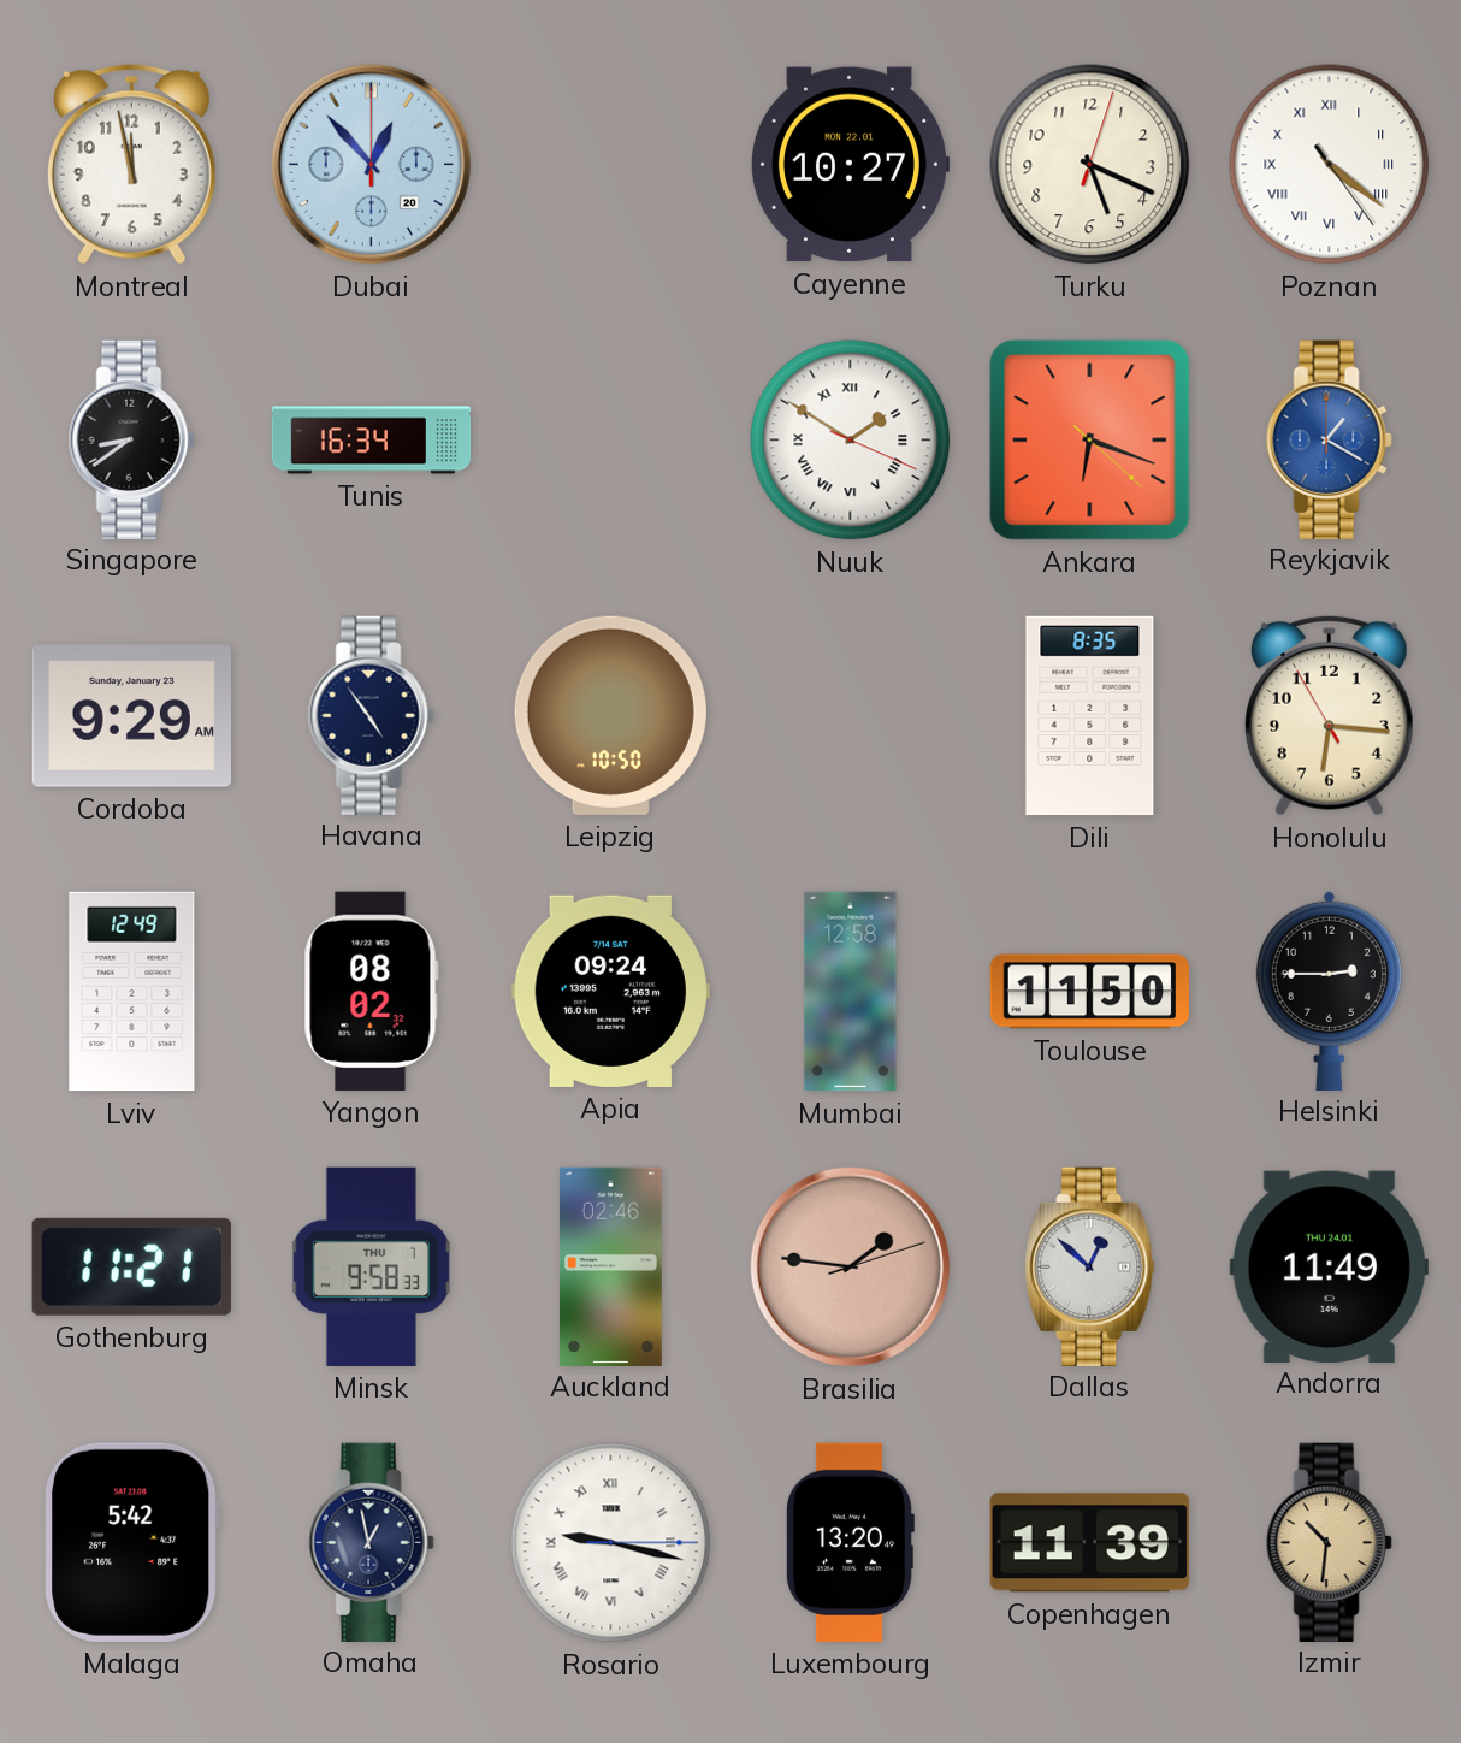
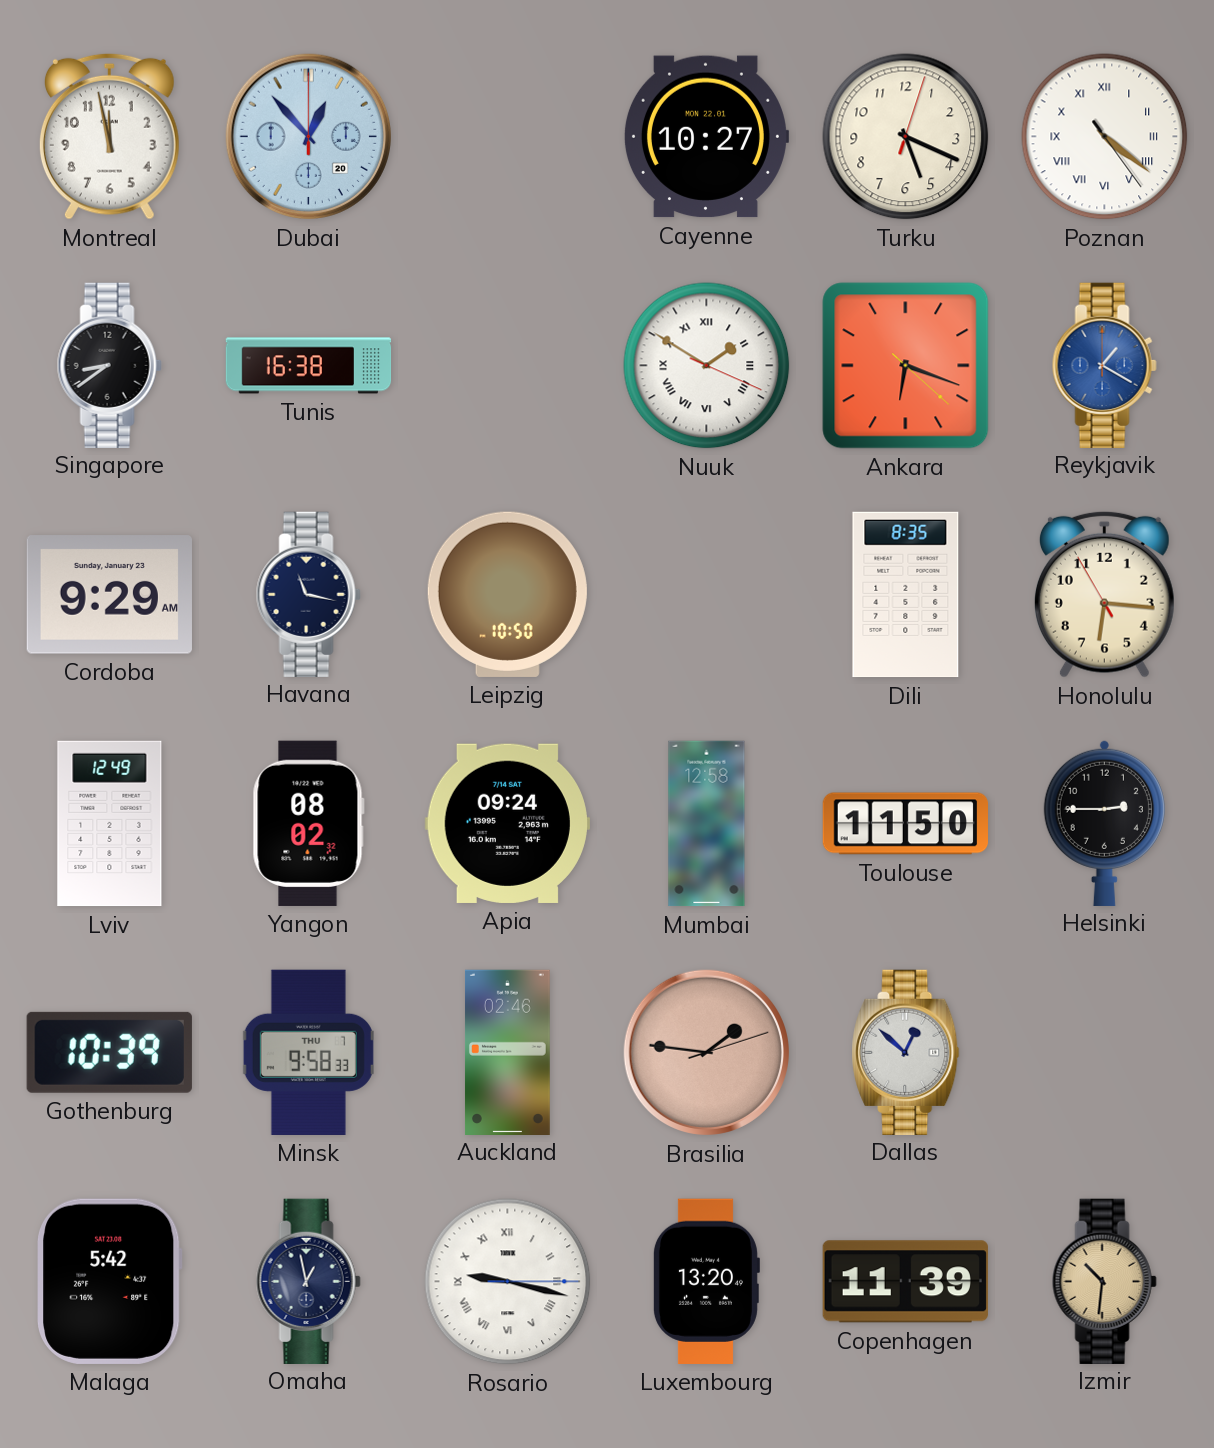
Tunis: 16:34 -> 16:38 (309, 366)
Havana: 4:54 -> 11:17 (308, 594)
Gothenburg: 11:21 -> 10:39 (109, 1052)
Andorra: 11:49 -> none (1329, 1266)
